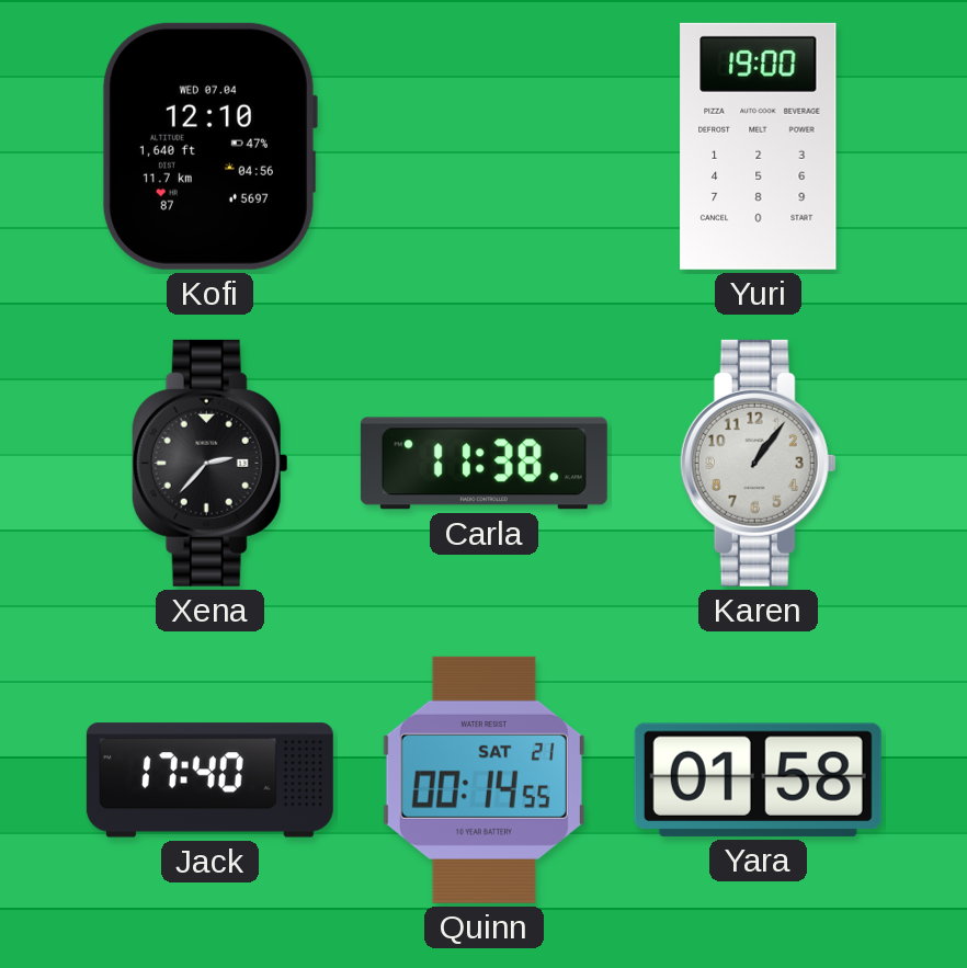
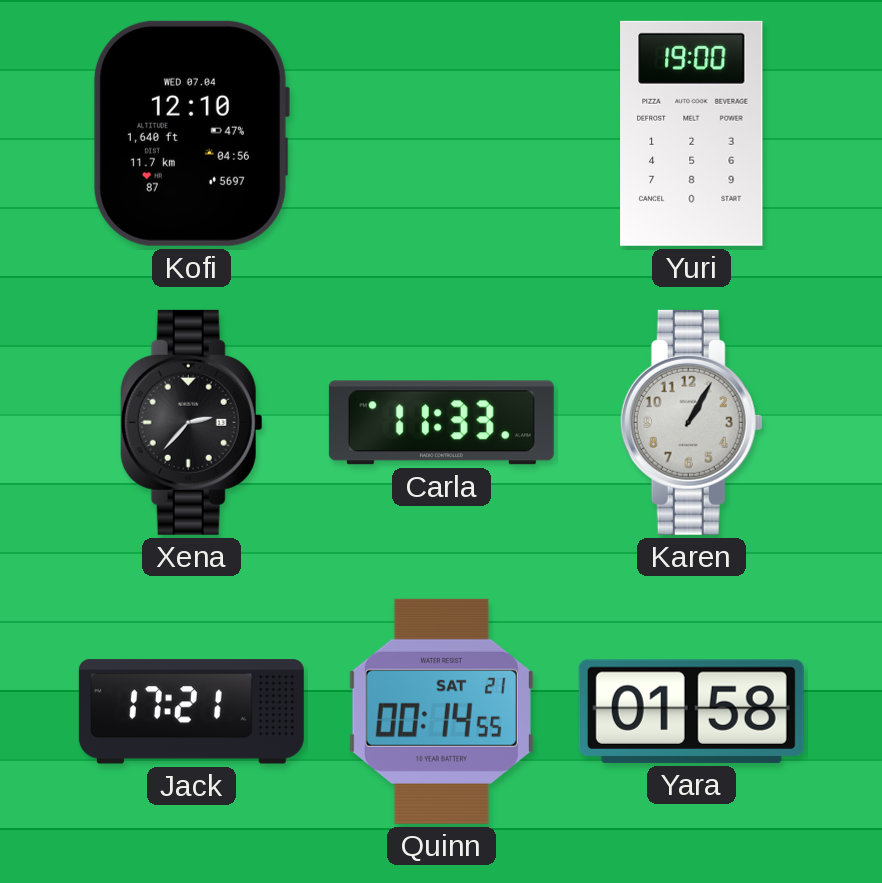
Carla: 11:38 -> 11:33 (441, 423)
Karen: 1:06 -> 1:05 (691, 422)
Jack: 17:40 -> 17:21 (191, 712)
